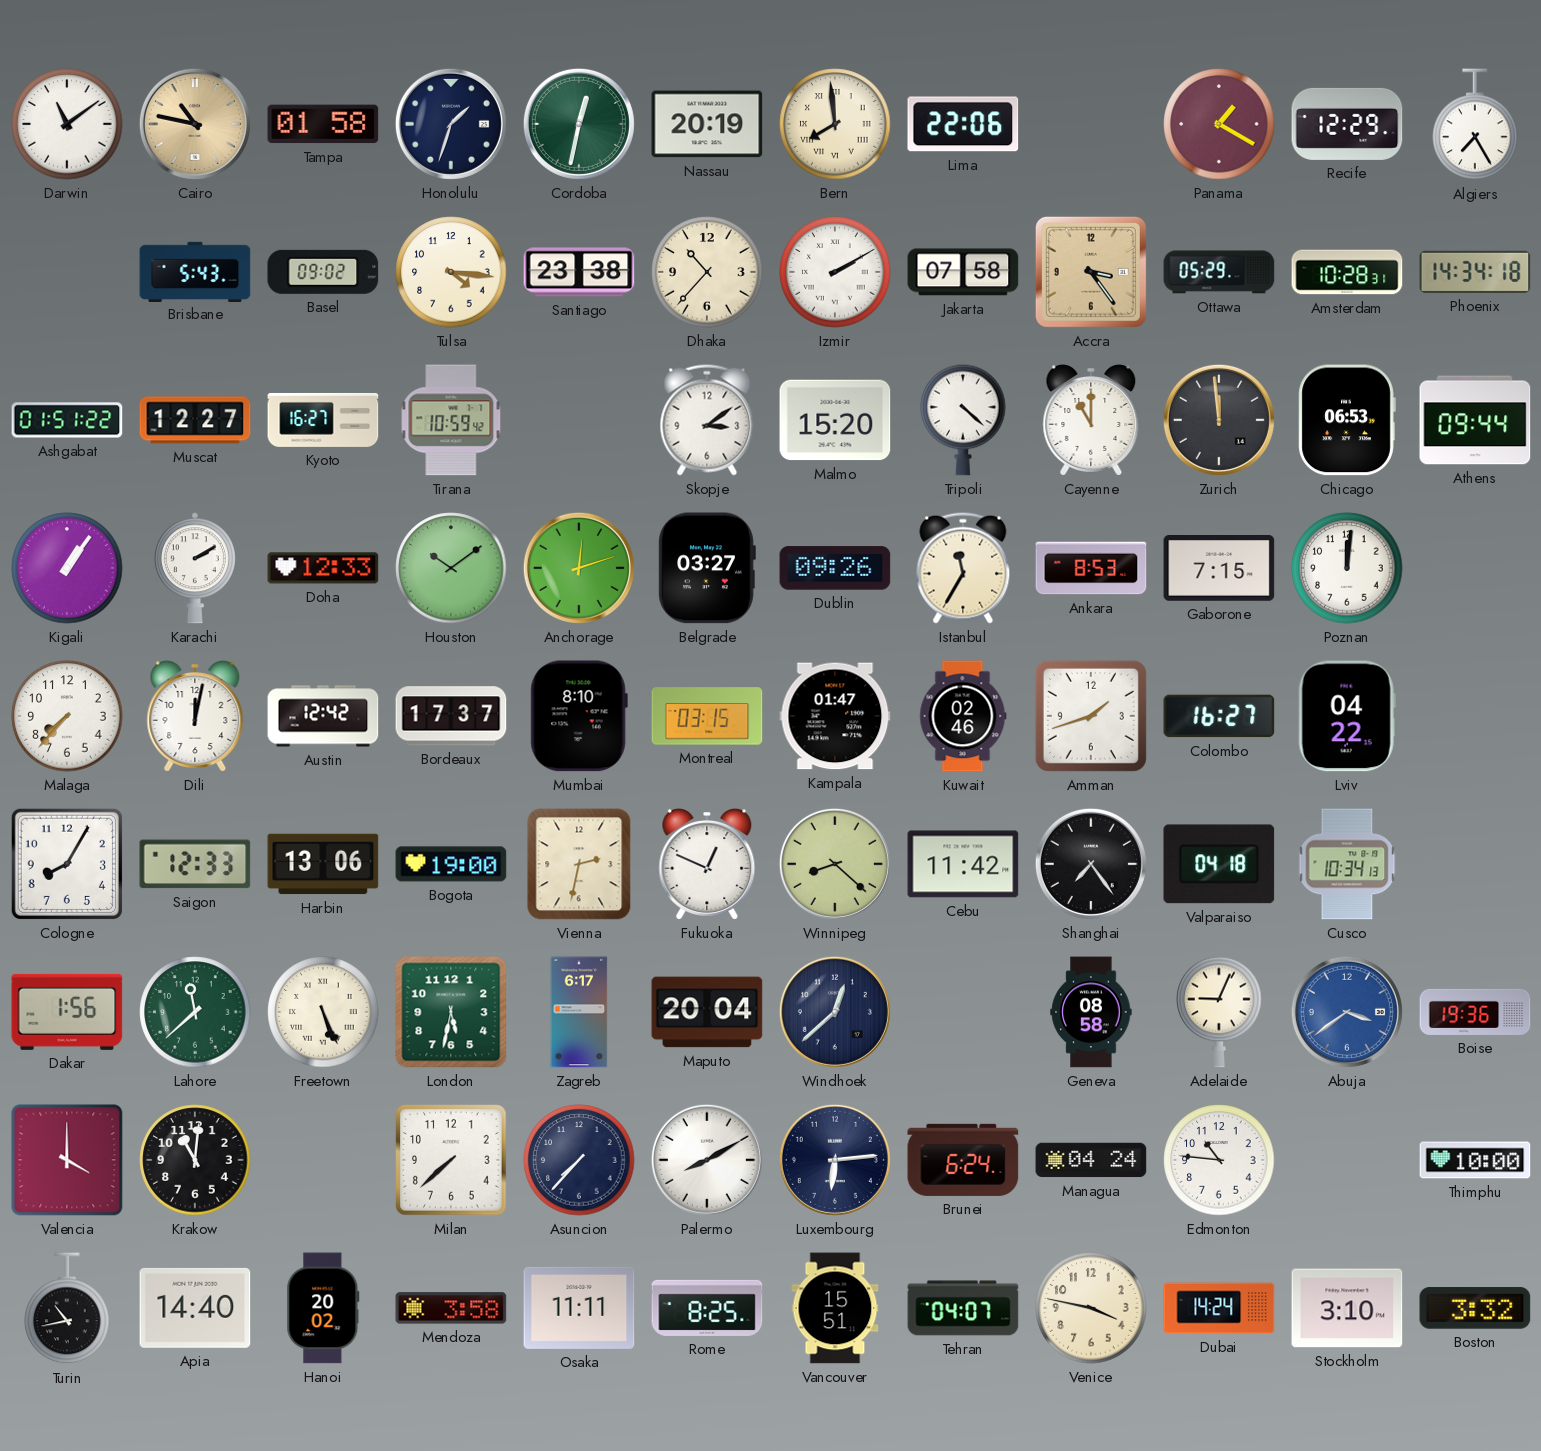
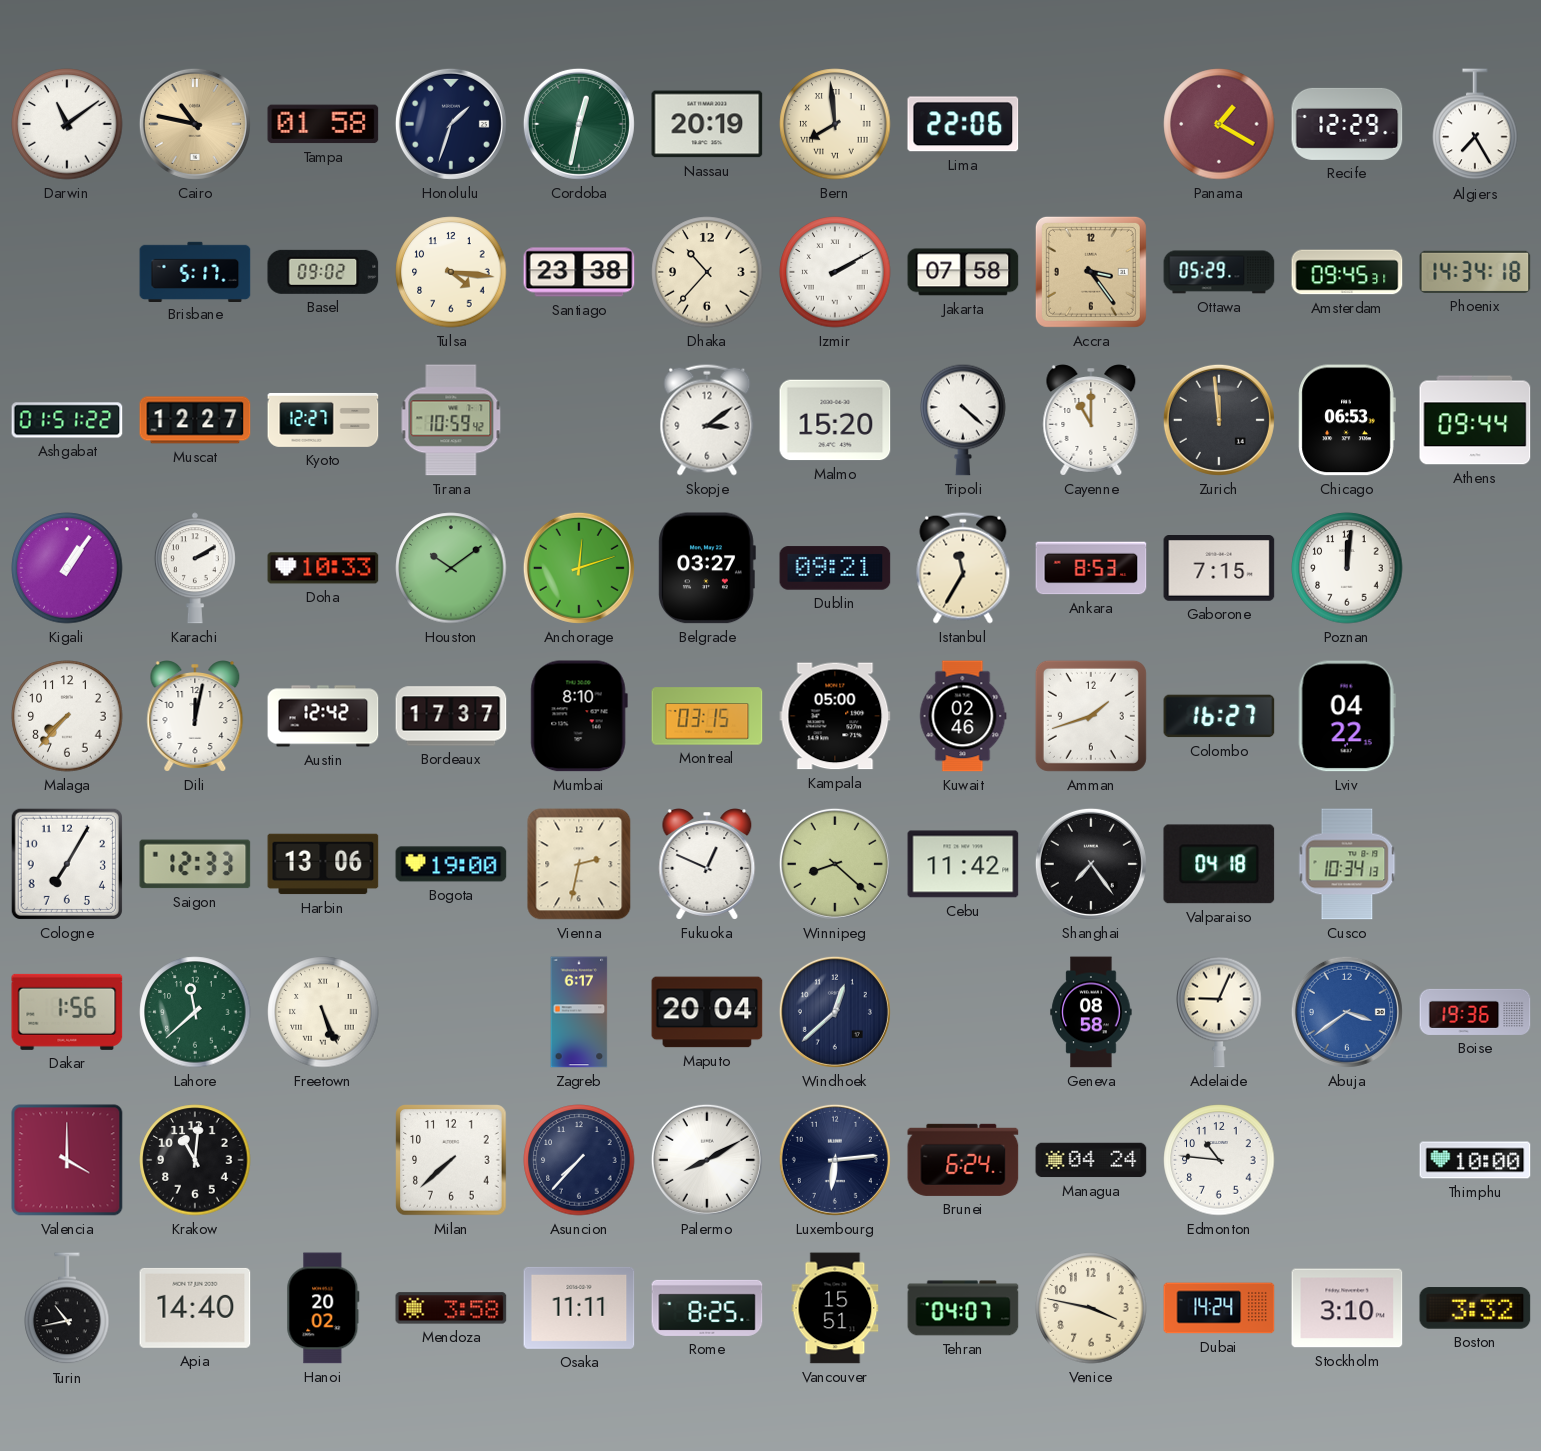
Brisbane: 5:43 -> 5:17 (195, 271)
Amsterdam: 10:28 -> 09:45 (1347, 272)
Kyoto: 16:27 -> 12:27 (323, 420)
Doha: 12:33 -> 10:33 (323, 568)
Dublin: 09:26 -> 09:21 (835, 568)
Kampala: 01:47 -> 05:00 (835, 716)
Cologne: 8:05 -> 7:05 (67, 864)
London: 5:32 -> none (451, 1012)
